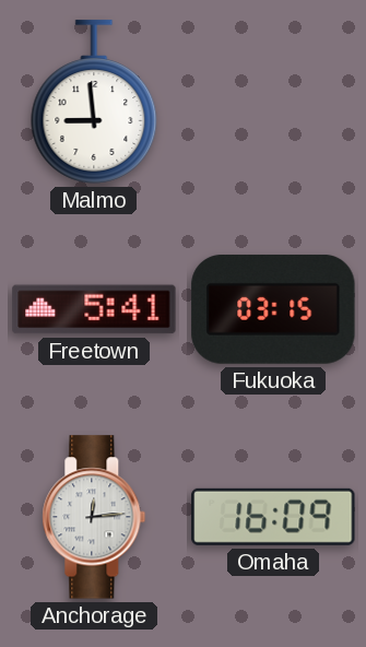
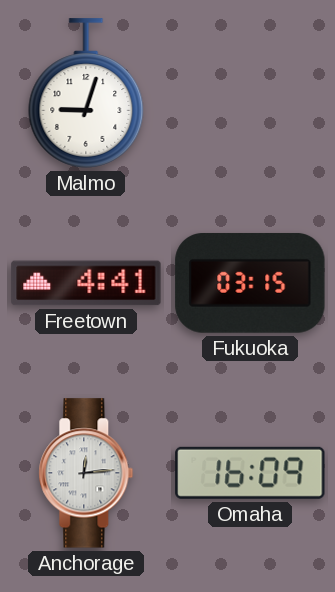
Malmo: 8:59 -> 9:03 (86, 93)
Freetown: 5:41 -> 4:41 (86, 283)
